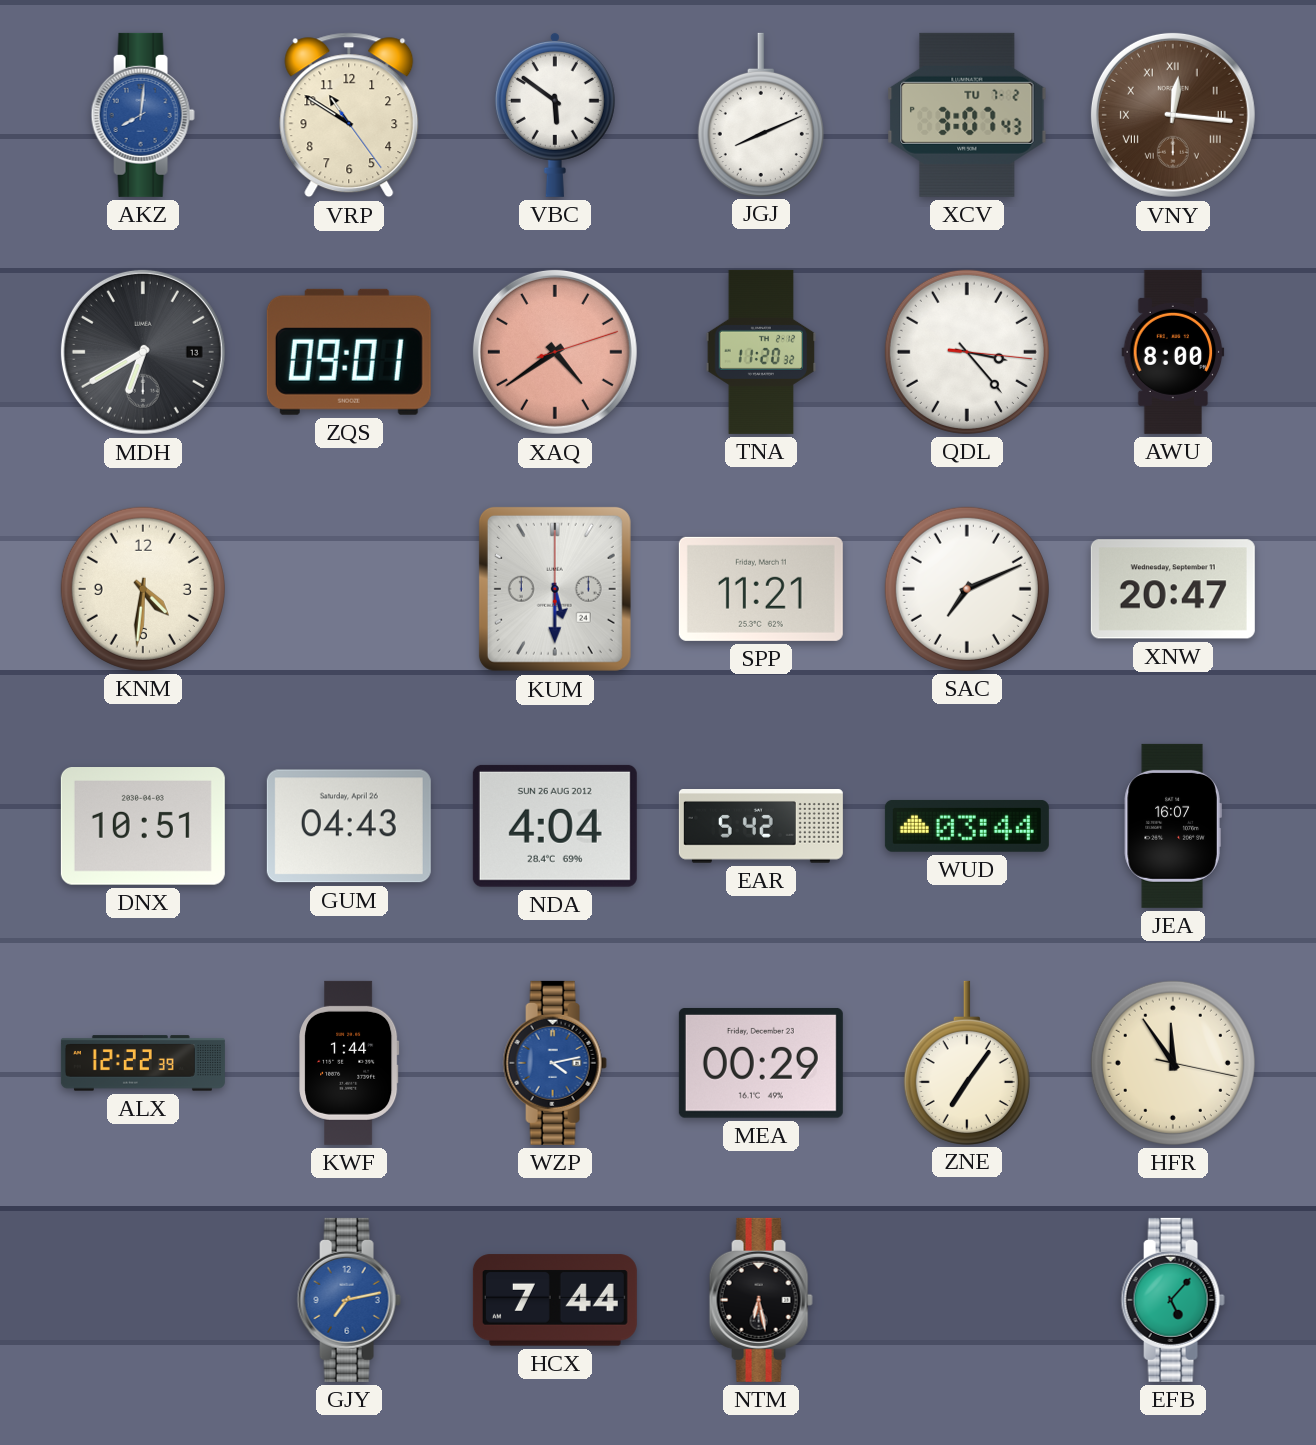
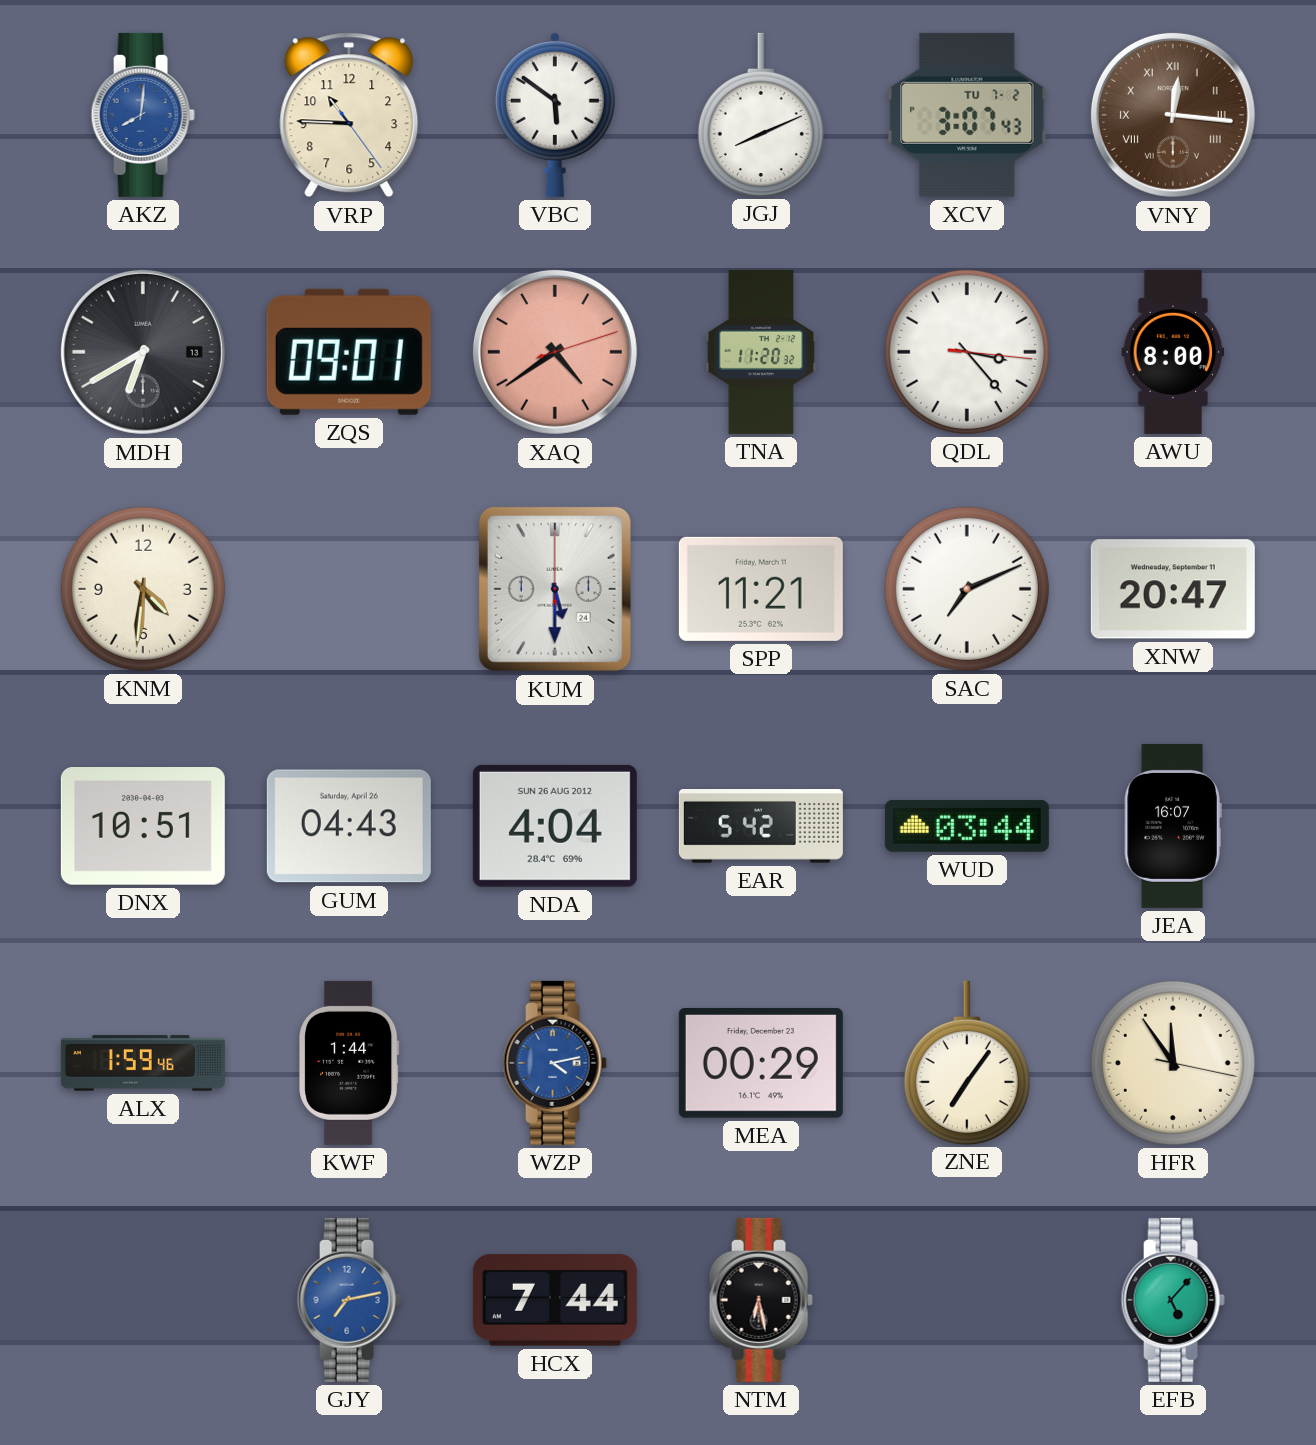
VRP: 10:50 -> 10:45 (349, 115)
ALX: 12:22 -> 1:59 (143, 1063)
